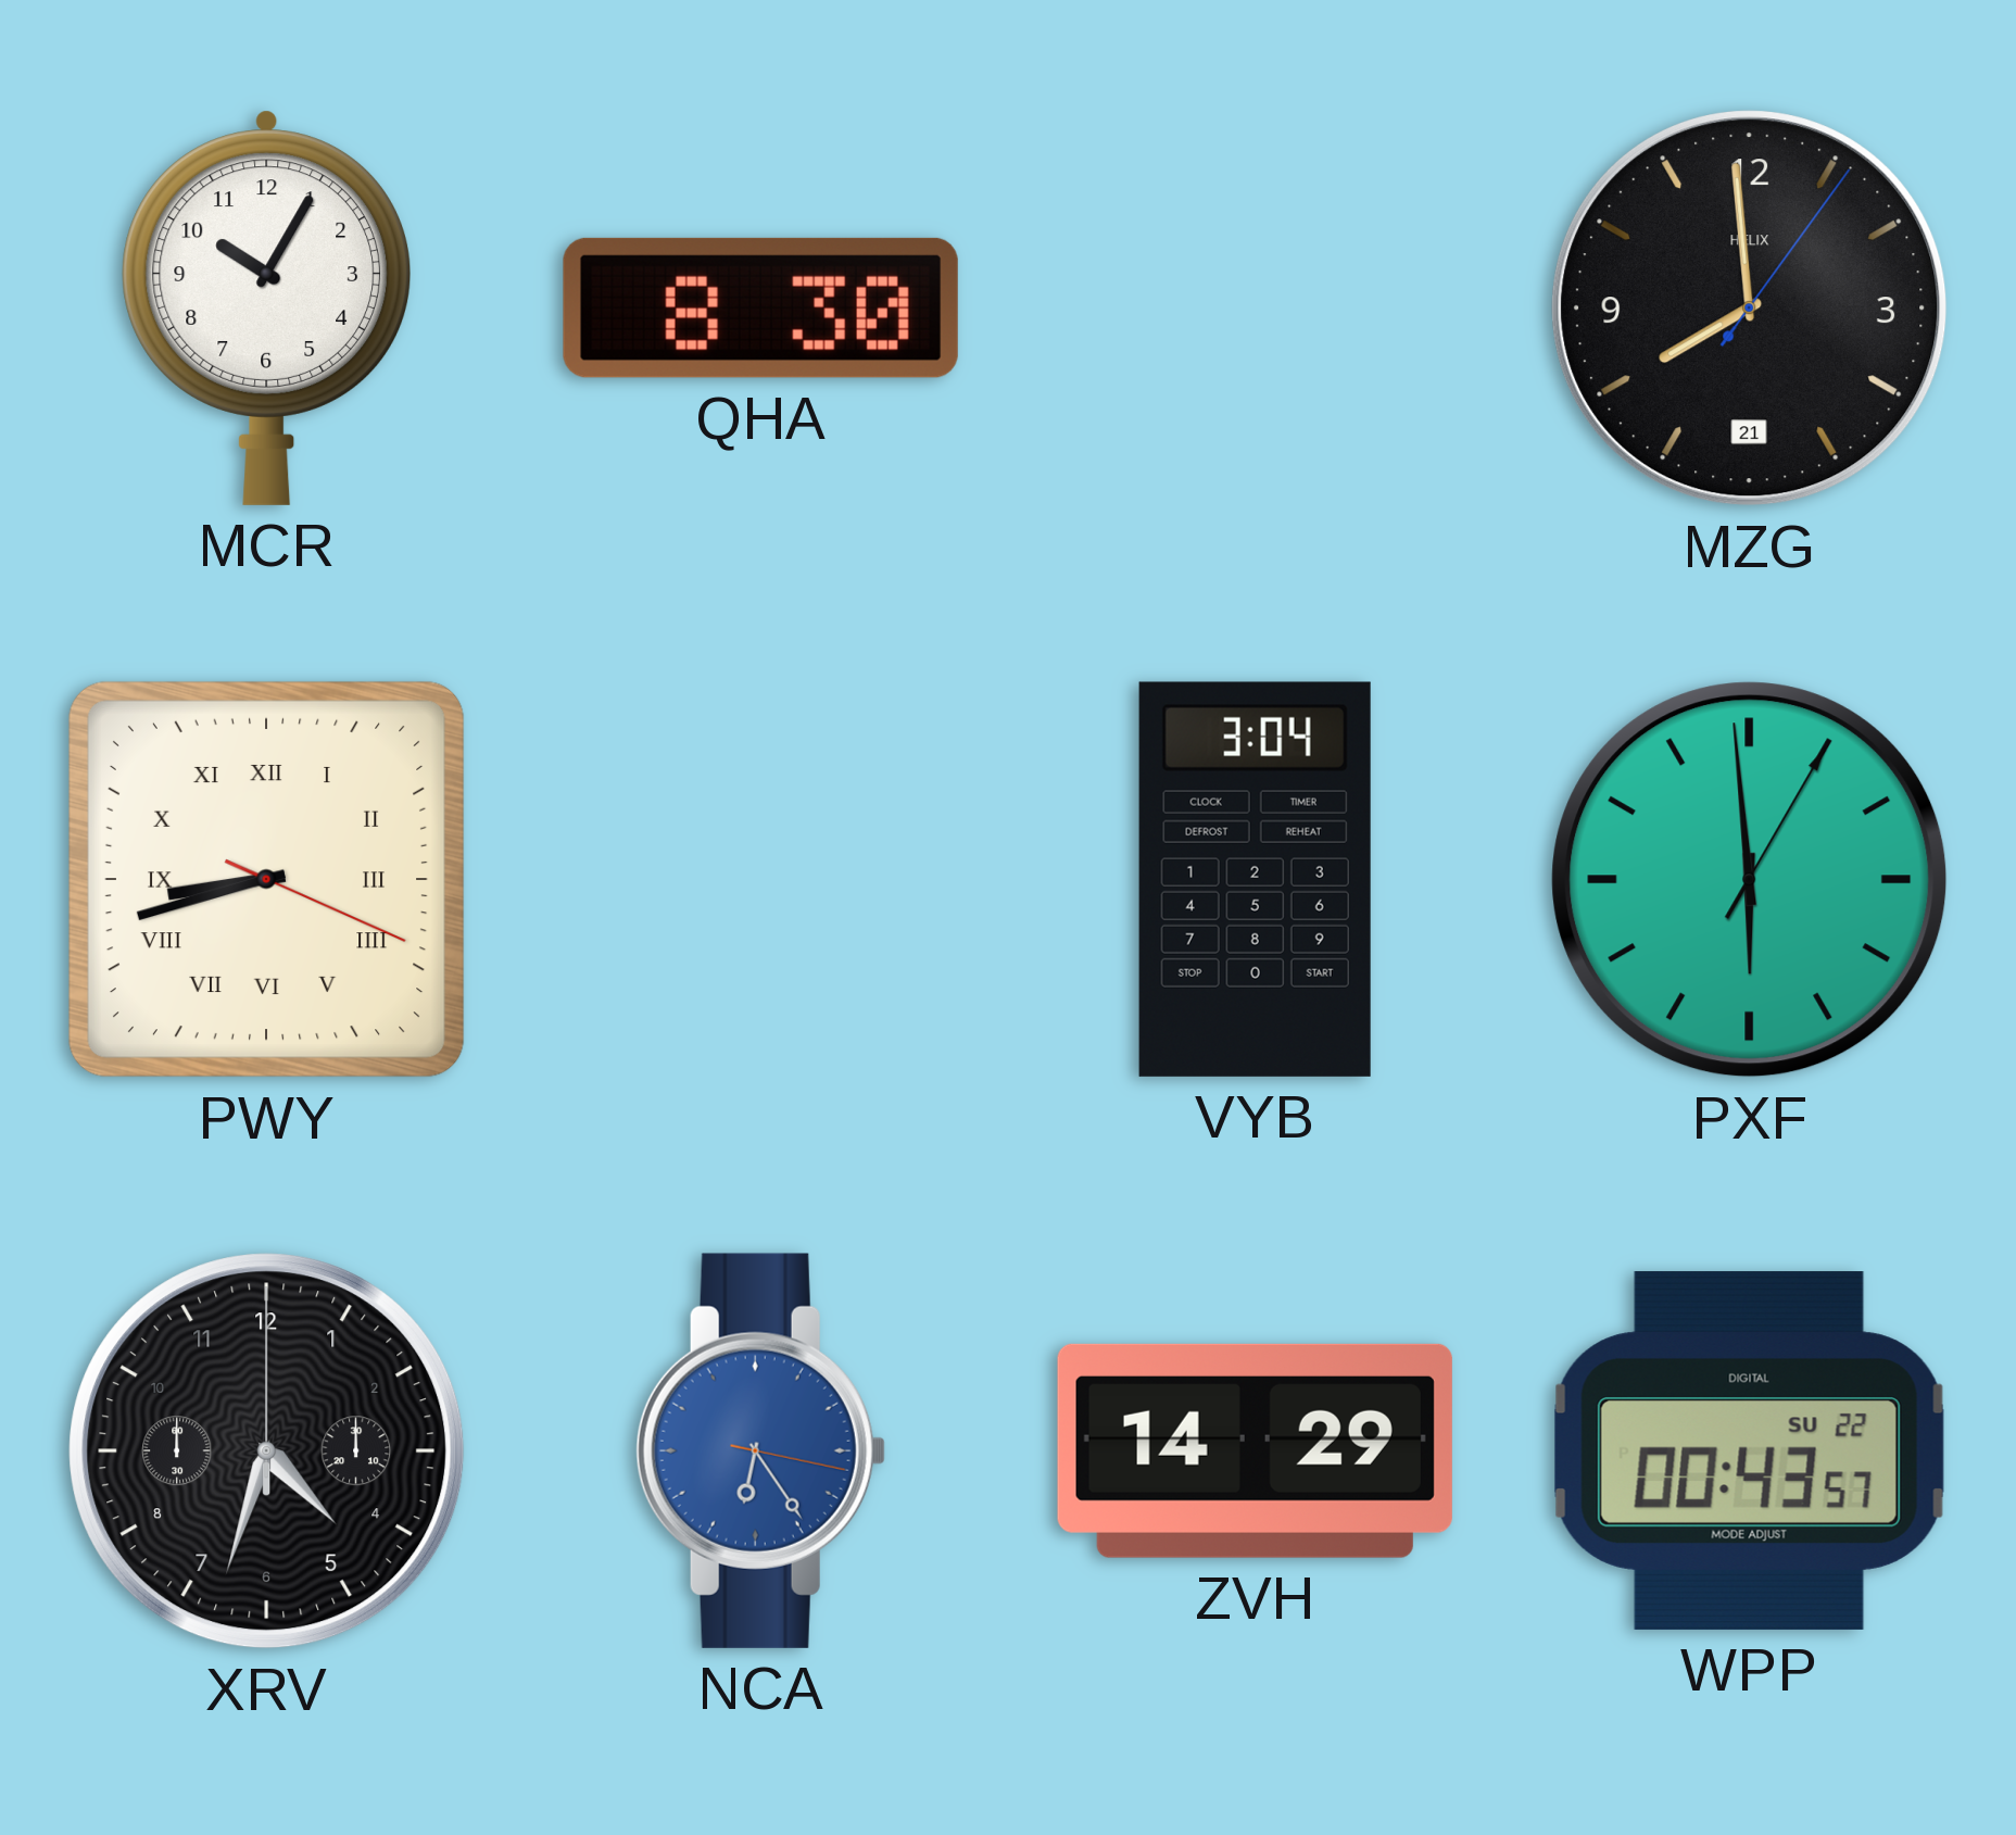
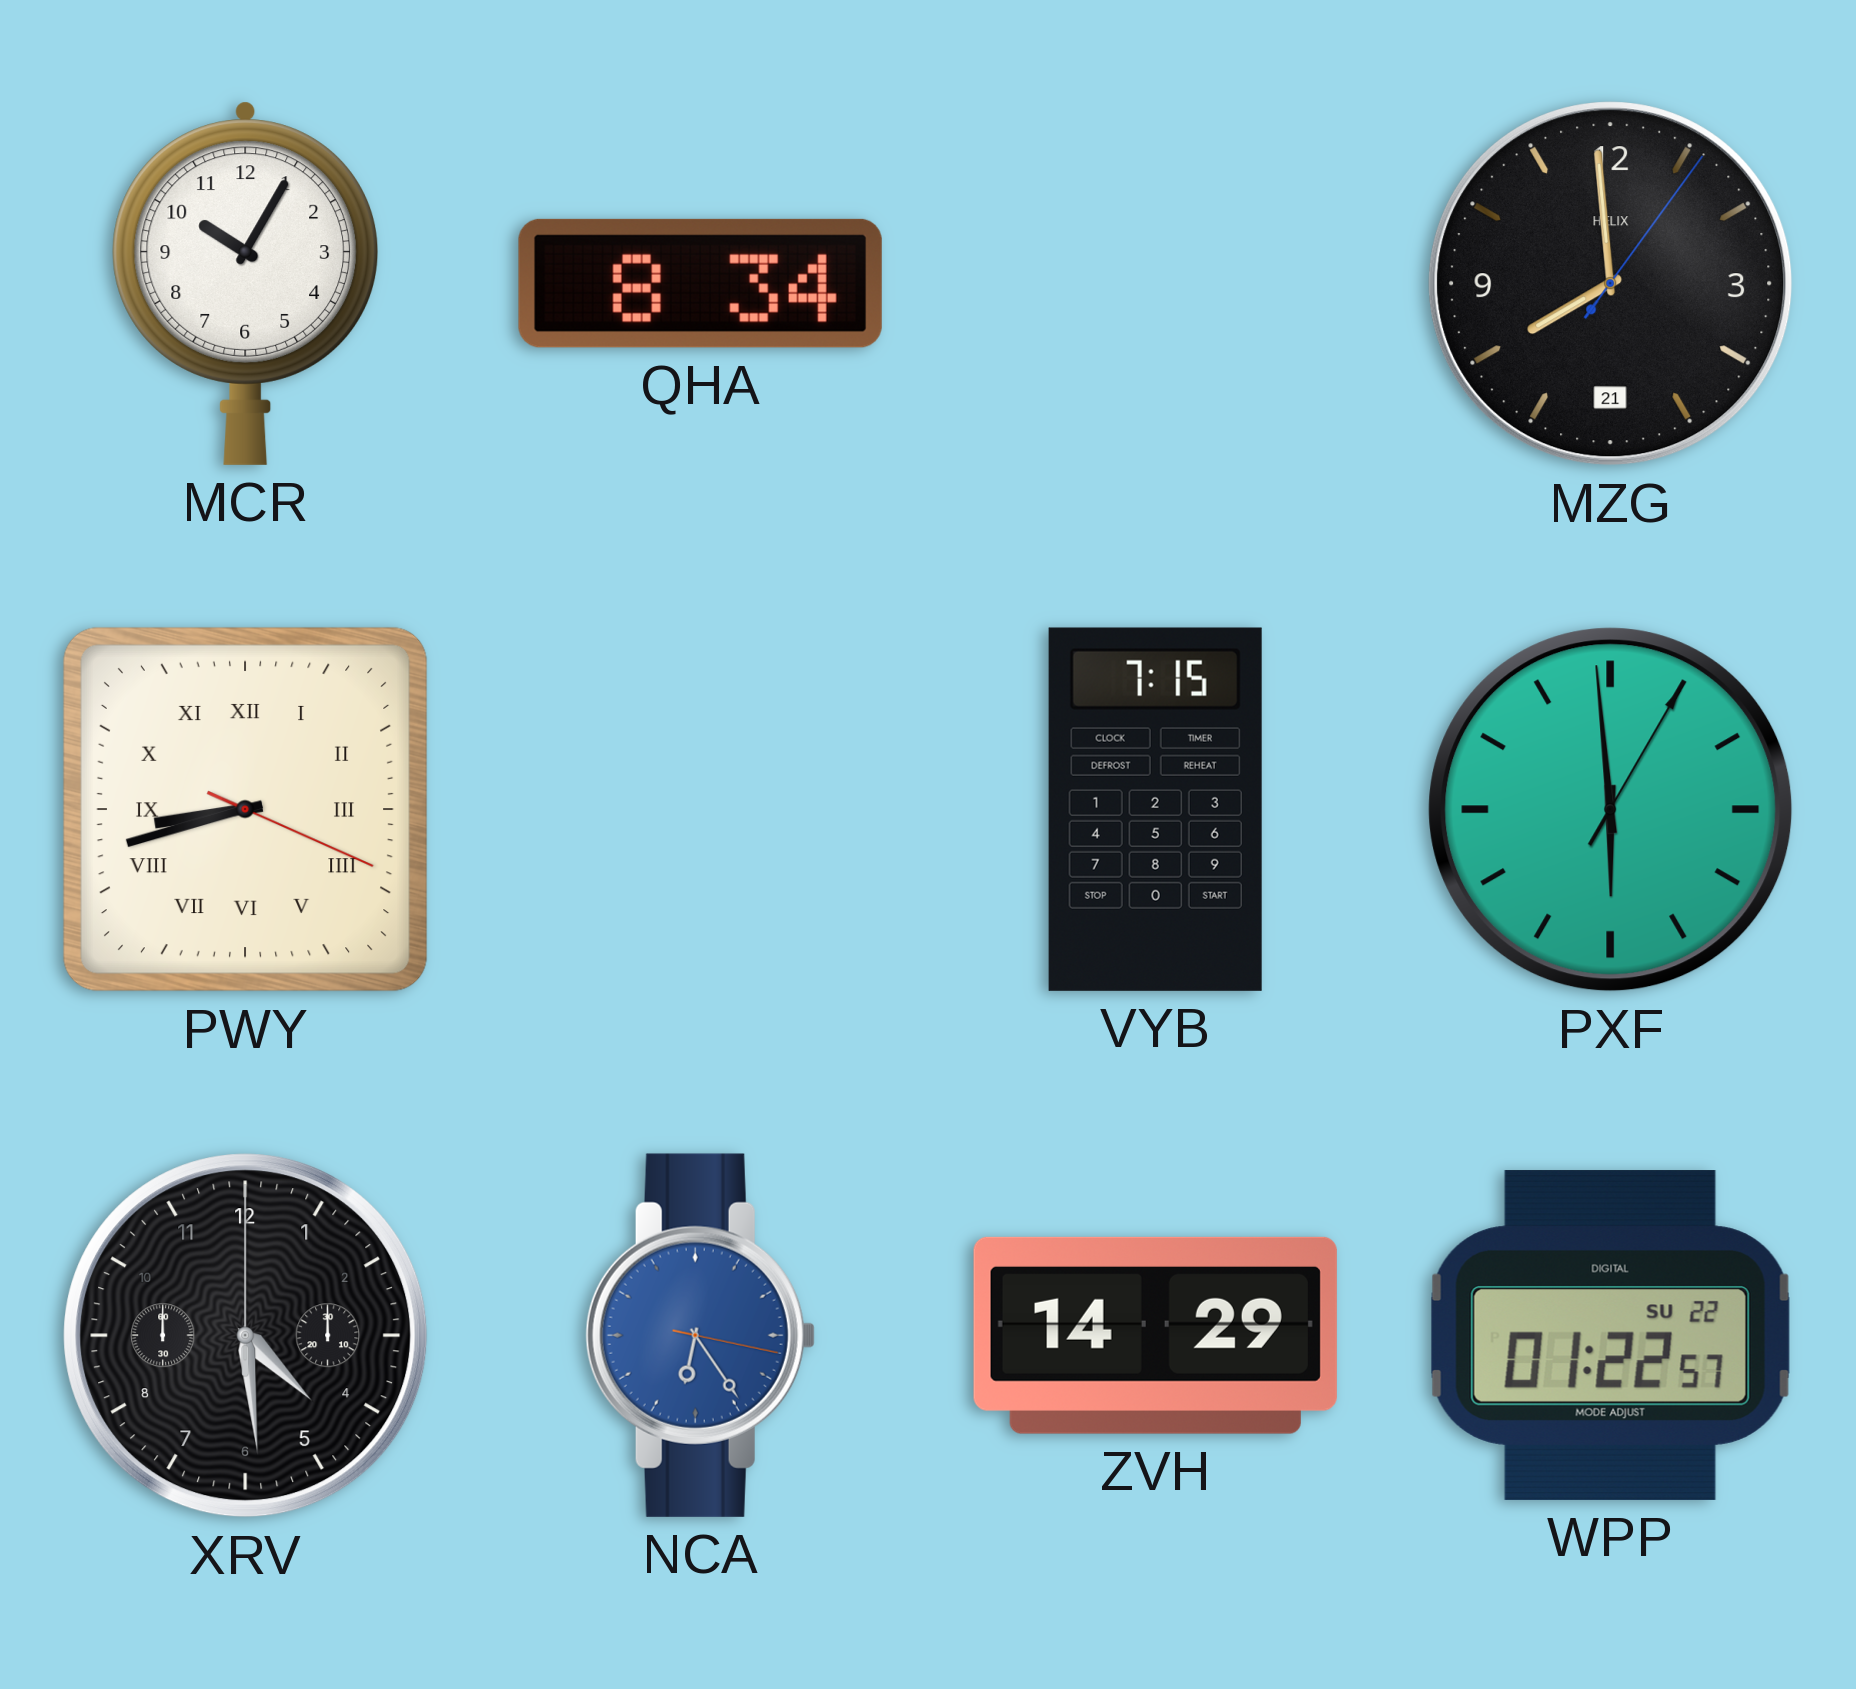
QHA: 8:30 -> 8:34 (700, 283)
VYB: 3:04 -> 7:15 (1155, 809)
XRV: 4:33 -> 4:29 (246, 1336)
WPP: 00:43 -> 01:22 (1610, 1335)
